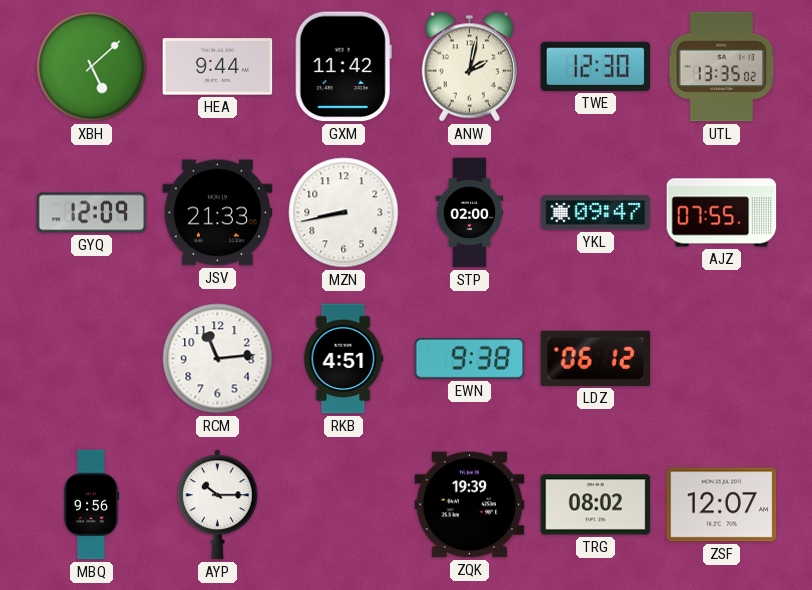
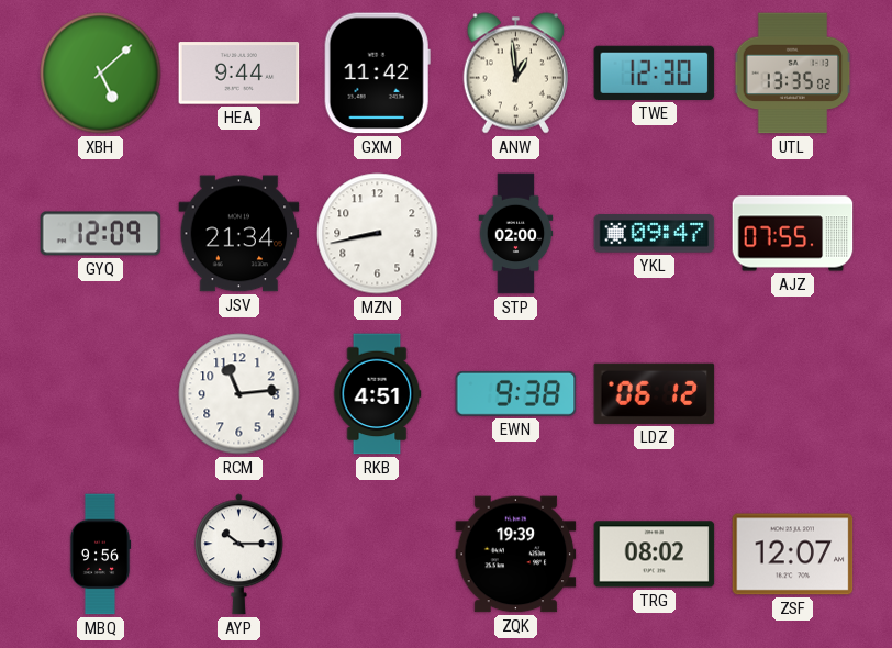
ANW: 2:02 -> 12:59 (515, 74)
JSV: 21:33 -> 21:34 (239, 234)
